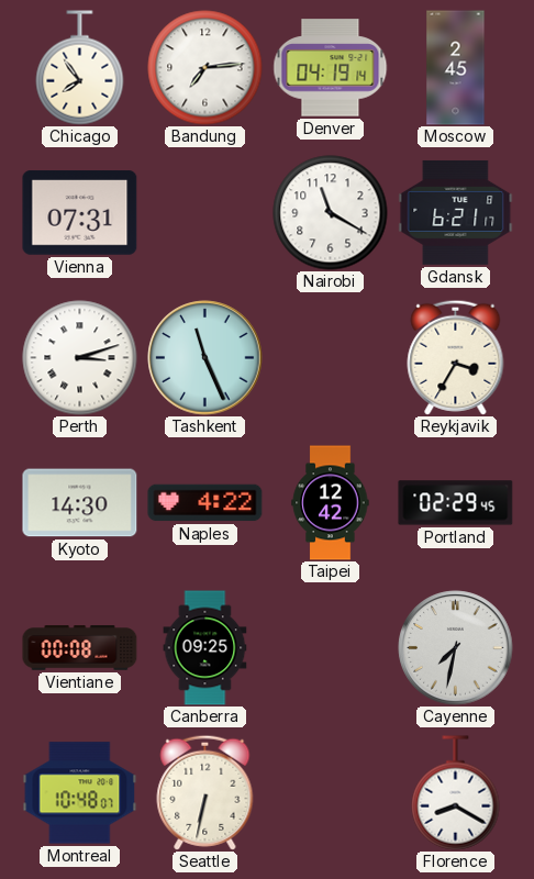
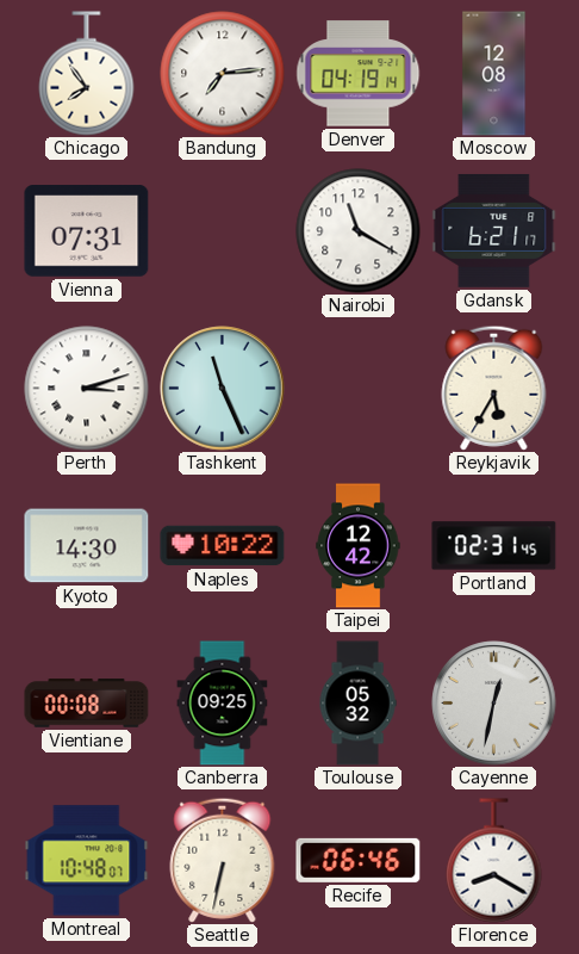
Moscow: 2:45 -> 12:08 (494, 74)
Reykjavik: 3:35 -> 5:35 (494, 388)
Naples: 4:22 -> 10:22 (223, 546)
Portland: 02:29 -> 02:31 (494, 546)
Toulouse: none -> 05:32 (357, 704)
Cayenne: 7:32 -> 12:32 (494, 704)
Recife: none -> 06:46 (359, 860)
